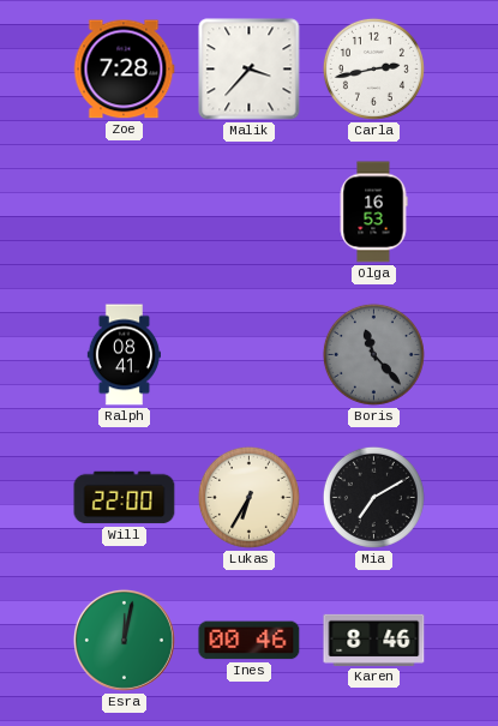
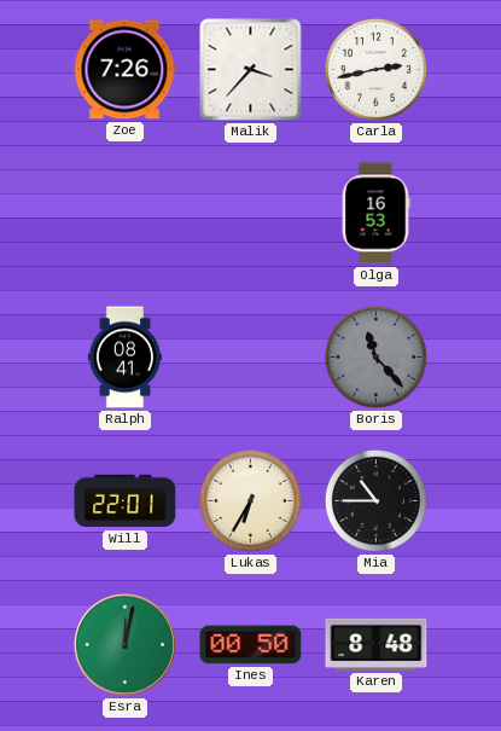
Zoe: 7:28 -> 7:26 (124, 70)
Will: 22:00 -> 22:01 (126, 501)
Mia: 7:10 -> 10:45 (375, 500)
Ines: 00:46 -> 00:50 (251, 645)
Karen: 8:46 -> 8:48 (377, 644)
